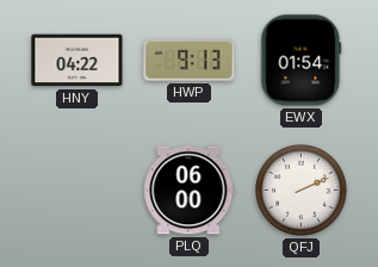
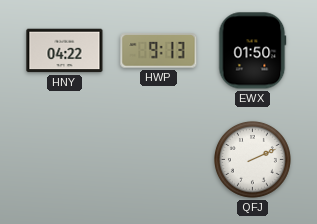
EWX: 01:54 -> 01:50 (253, 51)
PLQ: 06:00 -> none (190, 191)
